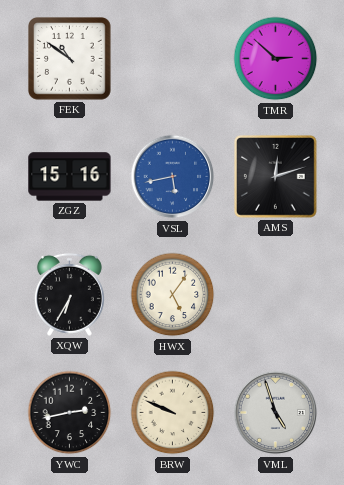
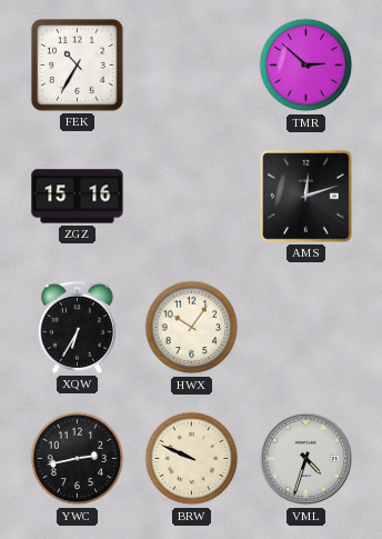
FEK: 10:51 -> 10:35 (78, 66)
VSL: 5:43 -> none (173, 177)
HWX: 5:06 -> 10:06 (192, 328)
VML: 4:57 -> 4:33 (306, 459)
